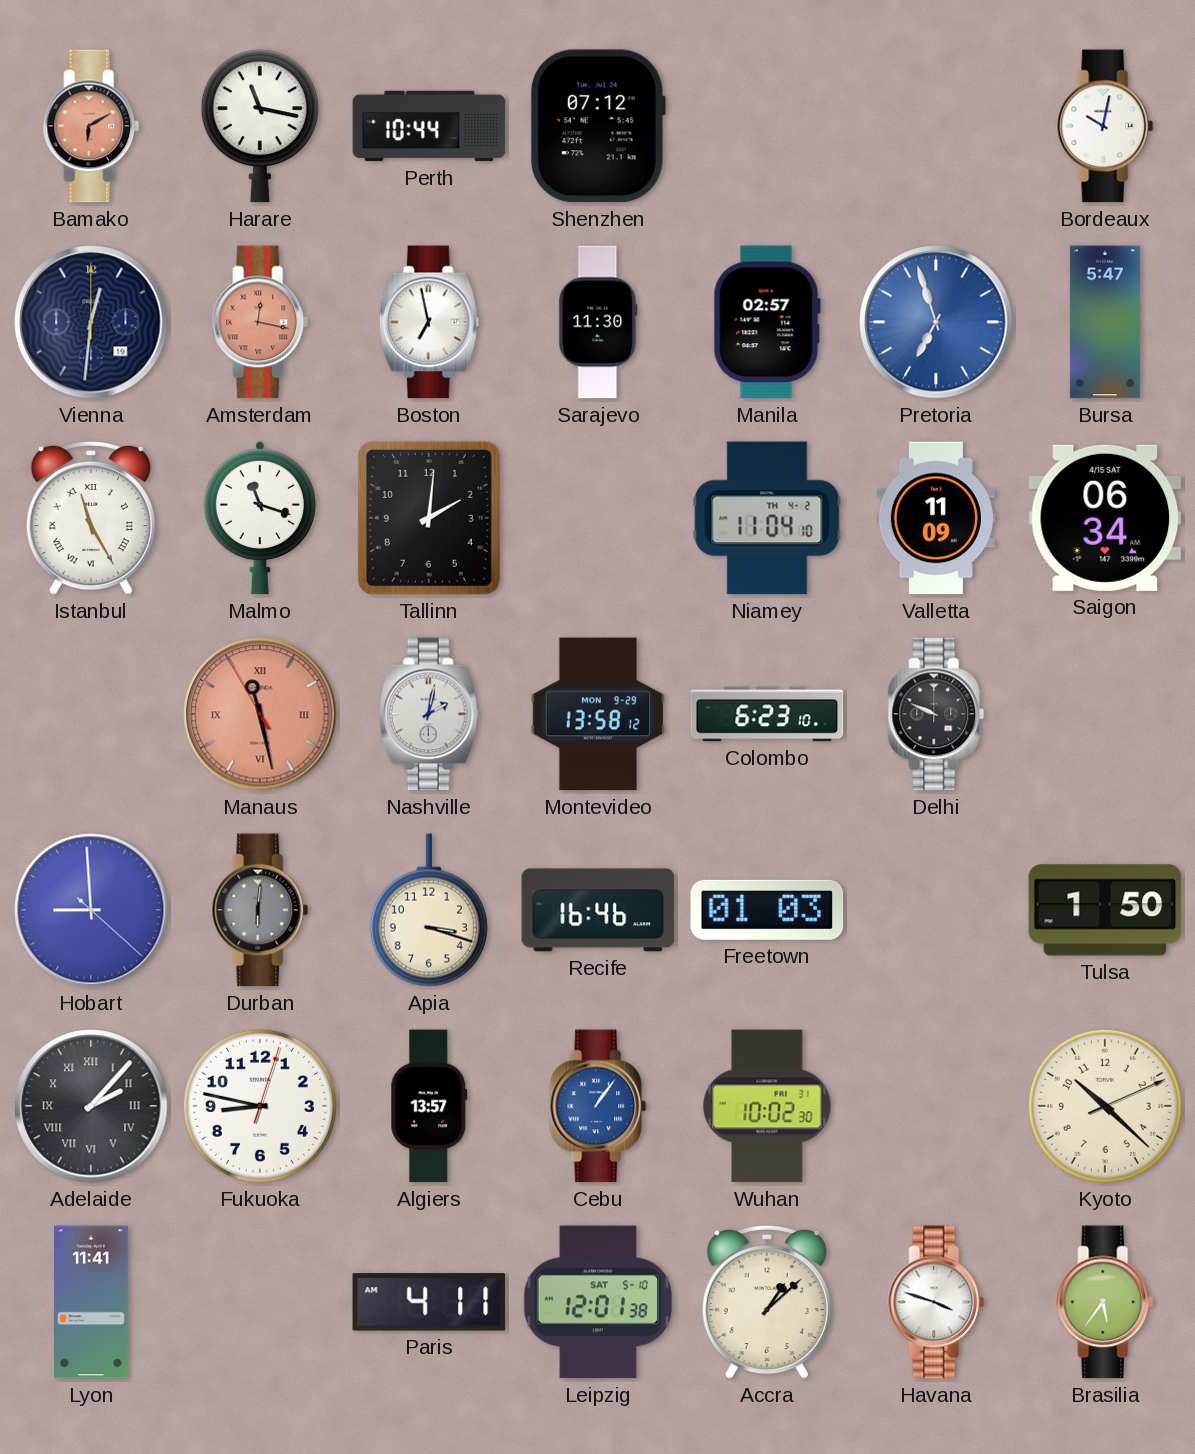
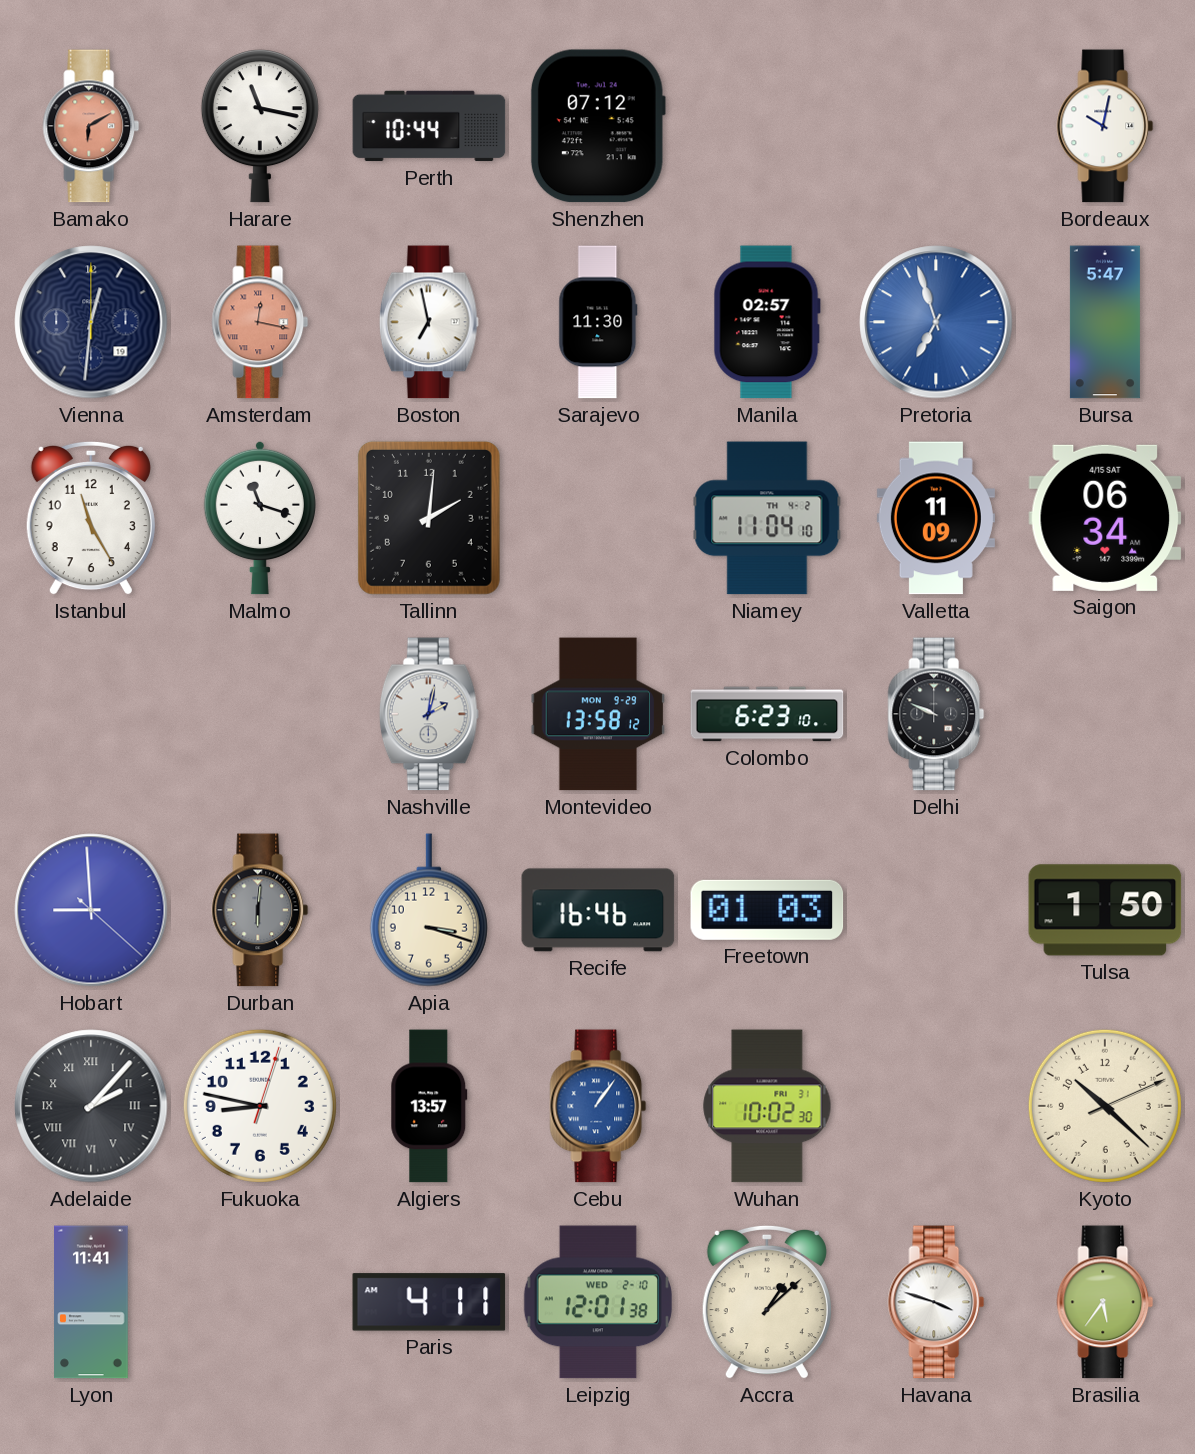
Istanbul numerals: Roman -> Arabic (91, 518)
Manaus: 11:27 -> none (260, 714)
Leipzig date: SAT 5-10 -> WED 2-10 (598, 1302)
